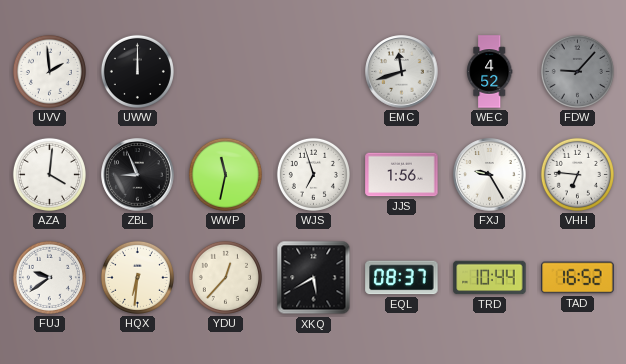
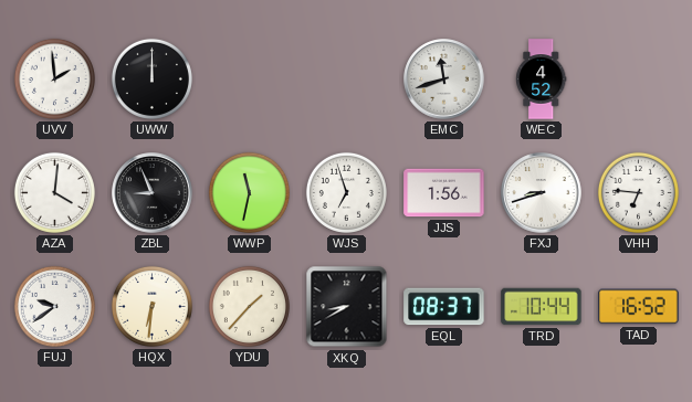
FDW: 9:07 -> none (577, 71)
FXJ: 9:25 -> 8:42 (542, 193)
YDU: 12:37 -> 1:37 (249, 306)
XKQ: 5:40 -> 8:40 (347, 307)
